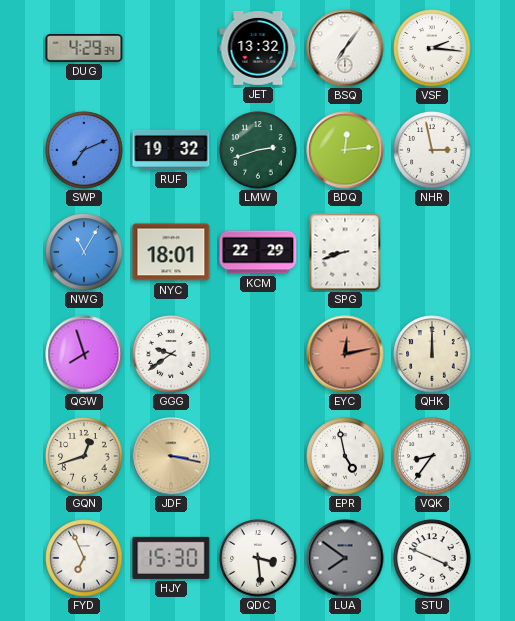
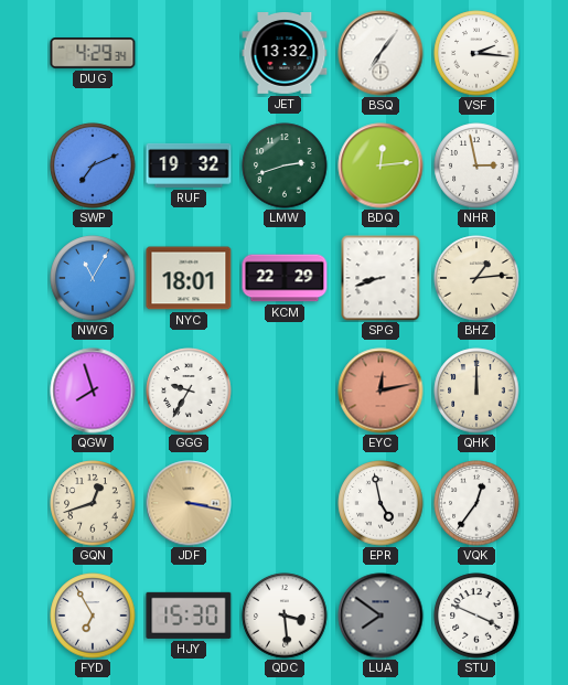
BHZ: none -> 1:14 (476, 278)
GGG: 9:39 -> 9:35 (189, 390)
VQK: 8:36 -> 12:36 (476, 503)
FYD: 6:56 -> 6:55 (93, 616)
